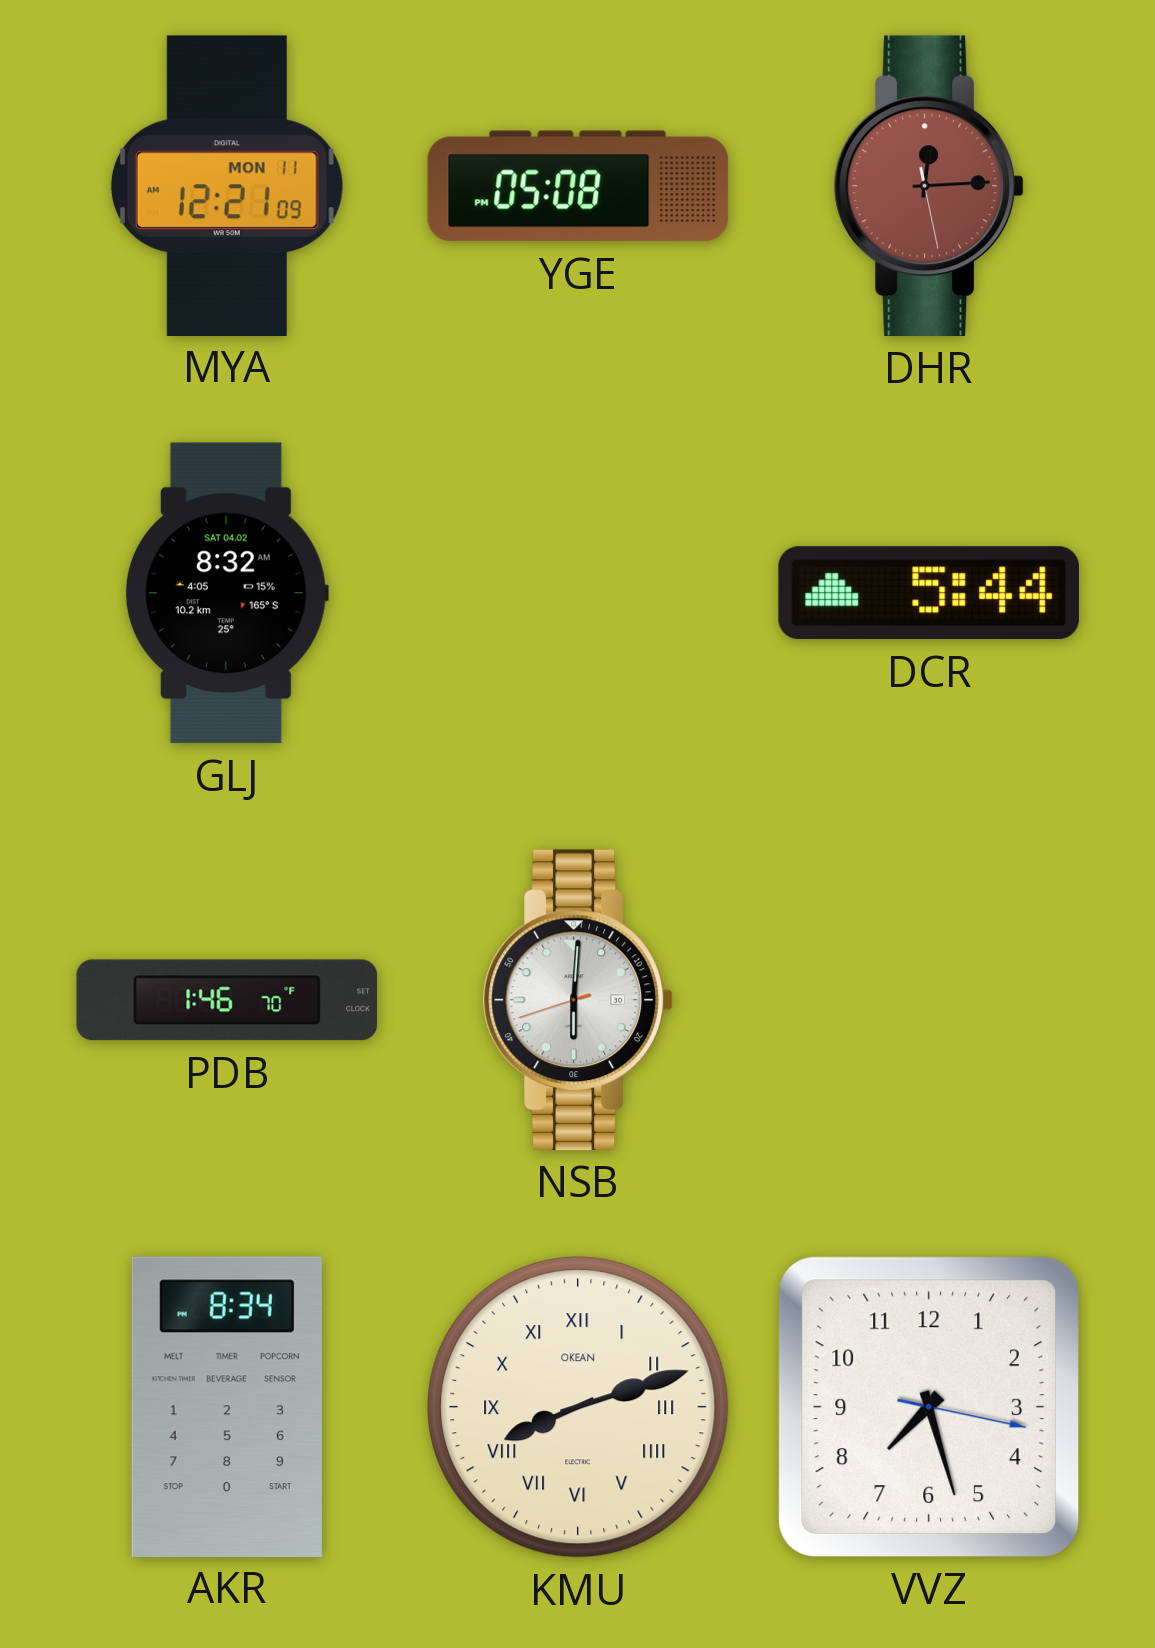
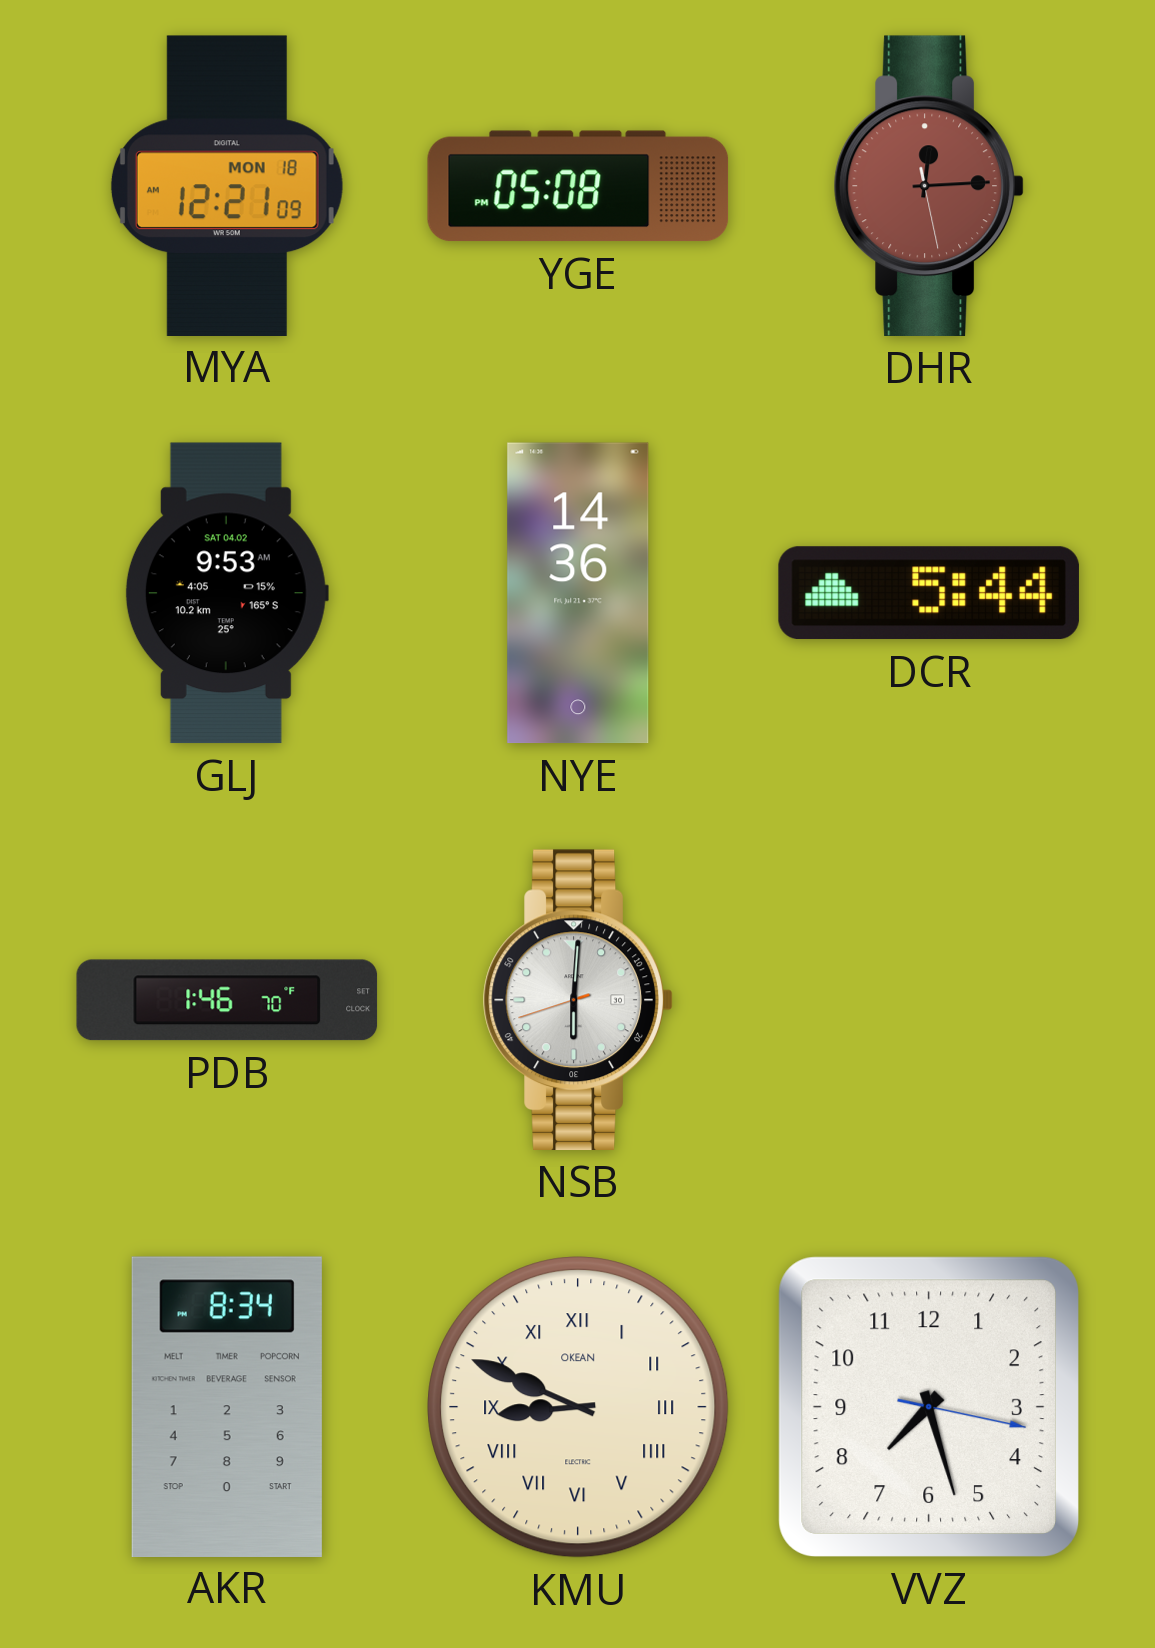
MYA date: MON 11 -> MON 18 (227, 185)
GLJ: 8:32 -> 9:53 (227, 593)
NYE: none -> 14:36 (578, 593)
KMU: 8:12 -> 8:49 (578, 1407)
